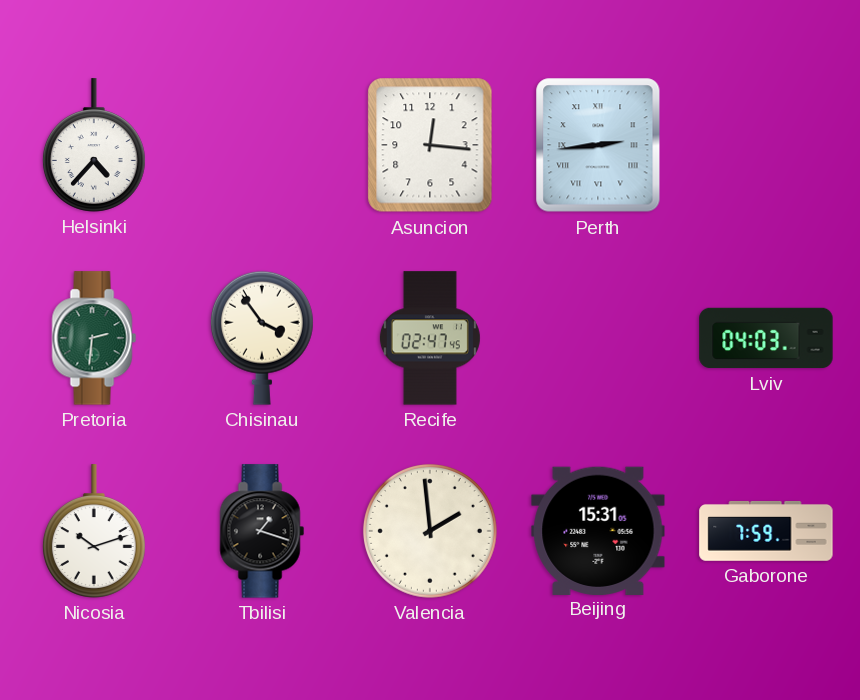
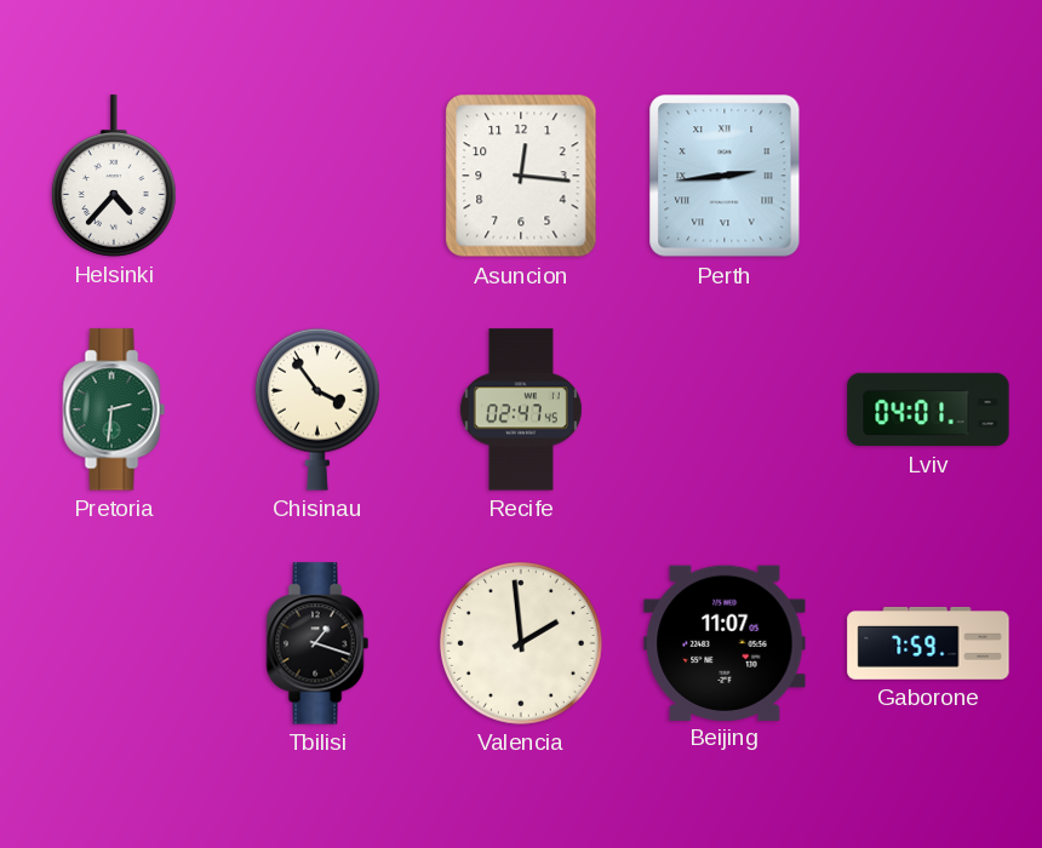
Lviv: 04:03 -> 04:01 (928, 409)
Nicosia: 10:12 -> none (94, 531)
Beijing: 15:31 -> 11:07 (725, 642)
